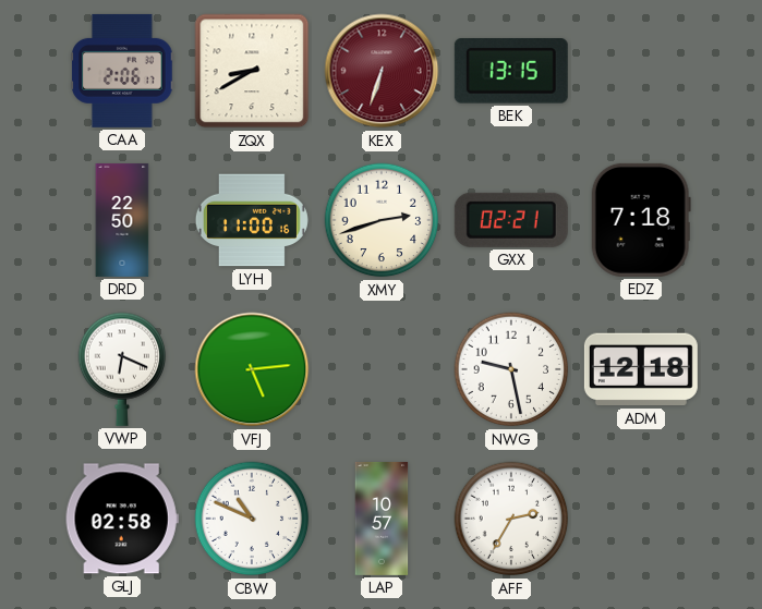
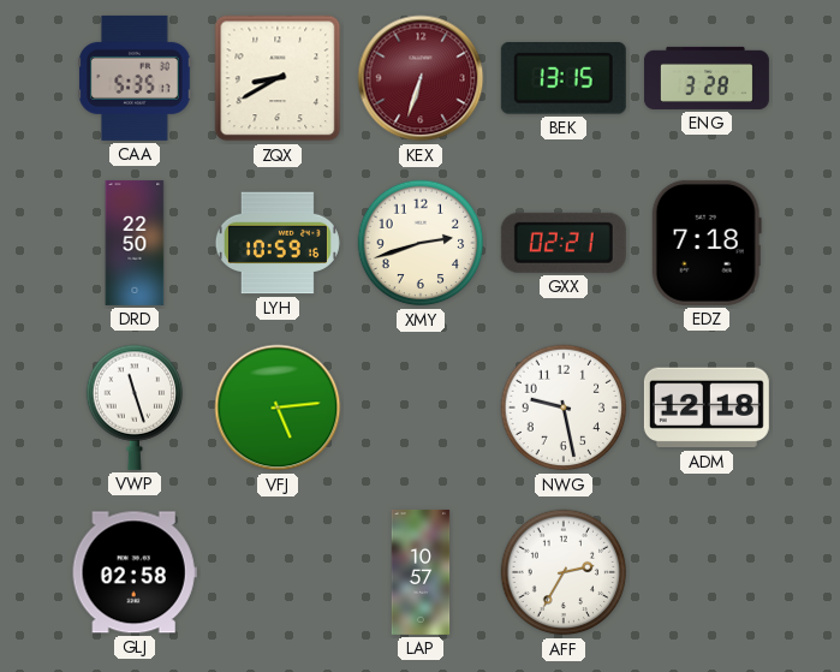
CAA: 2:06 -> 5:35 (135, 78)
ENG: none -> 3:28 (707, 78)
LYH: 11:00 -> 10:59 (278, 243)
VWP: 6:19 -> 11:27 (135, 408)
CBW: 10:49 -> none (252, 519)
